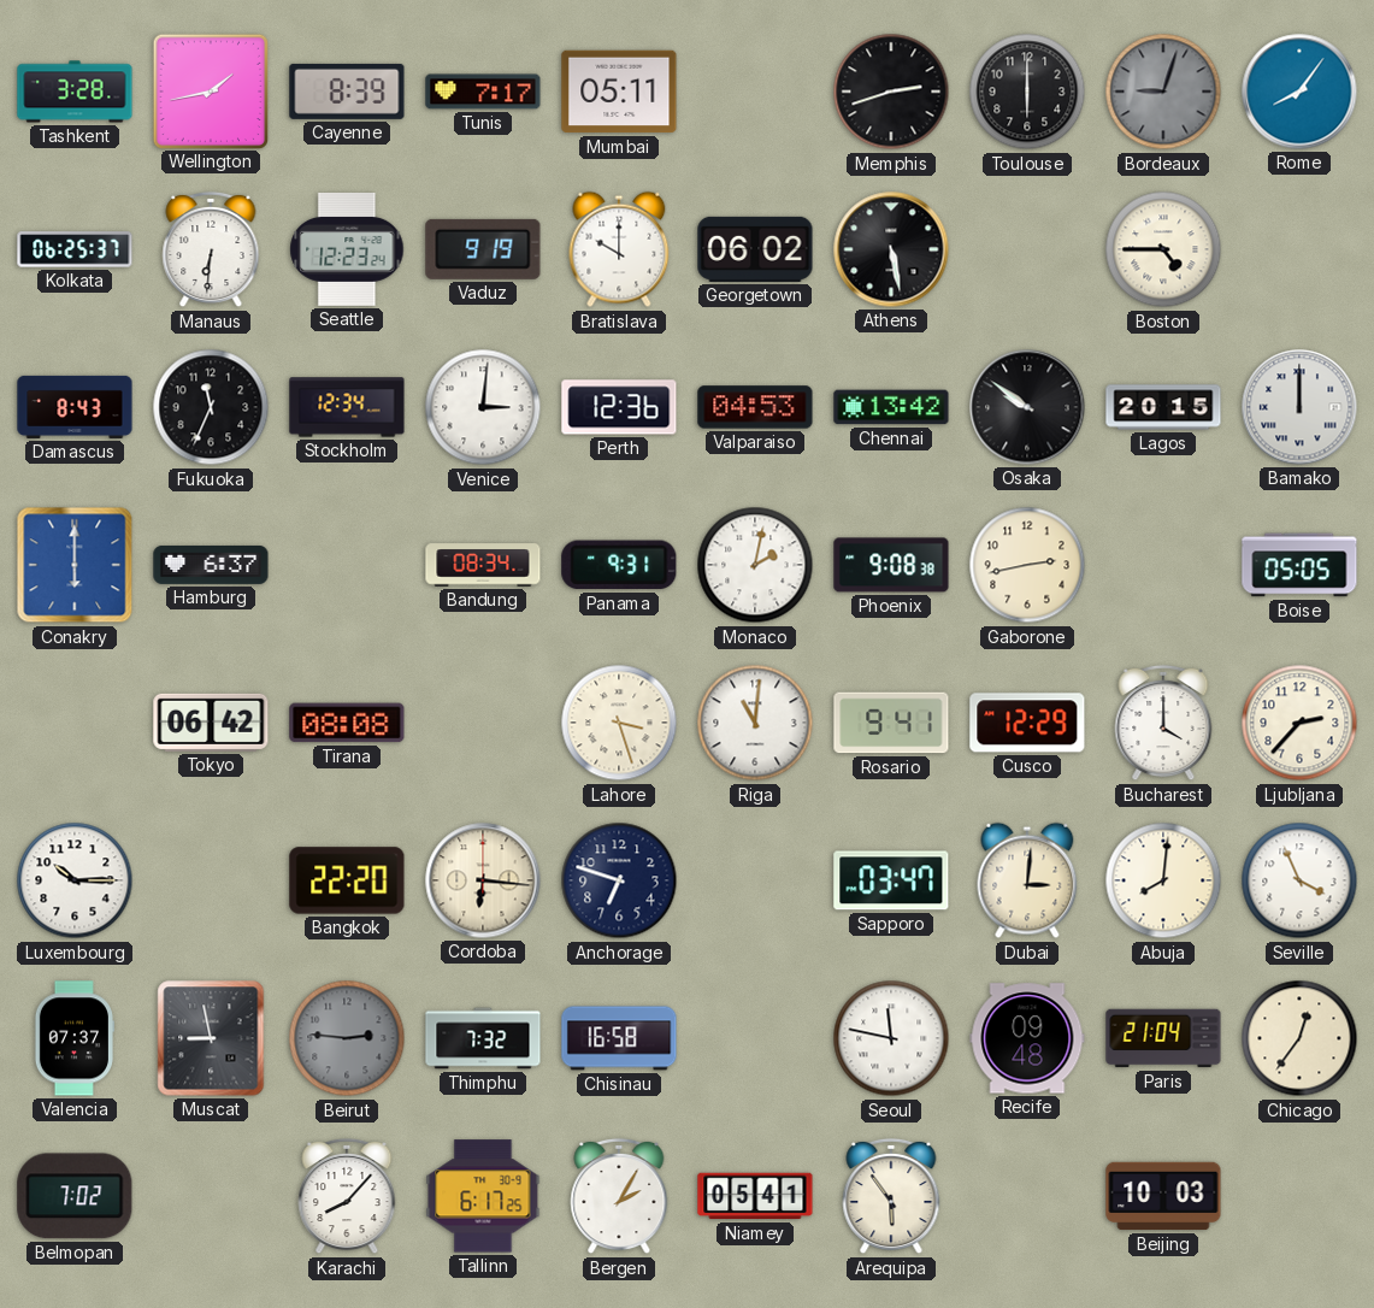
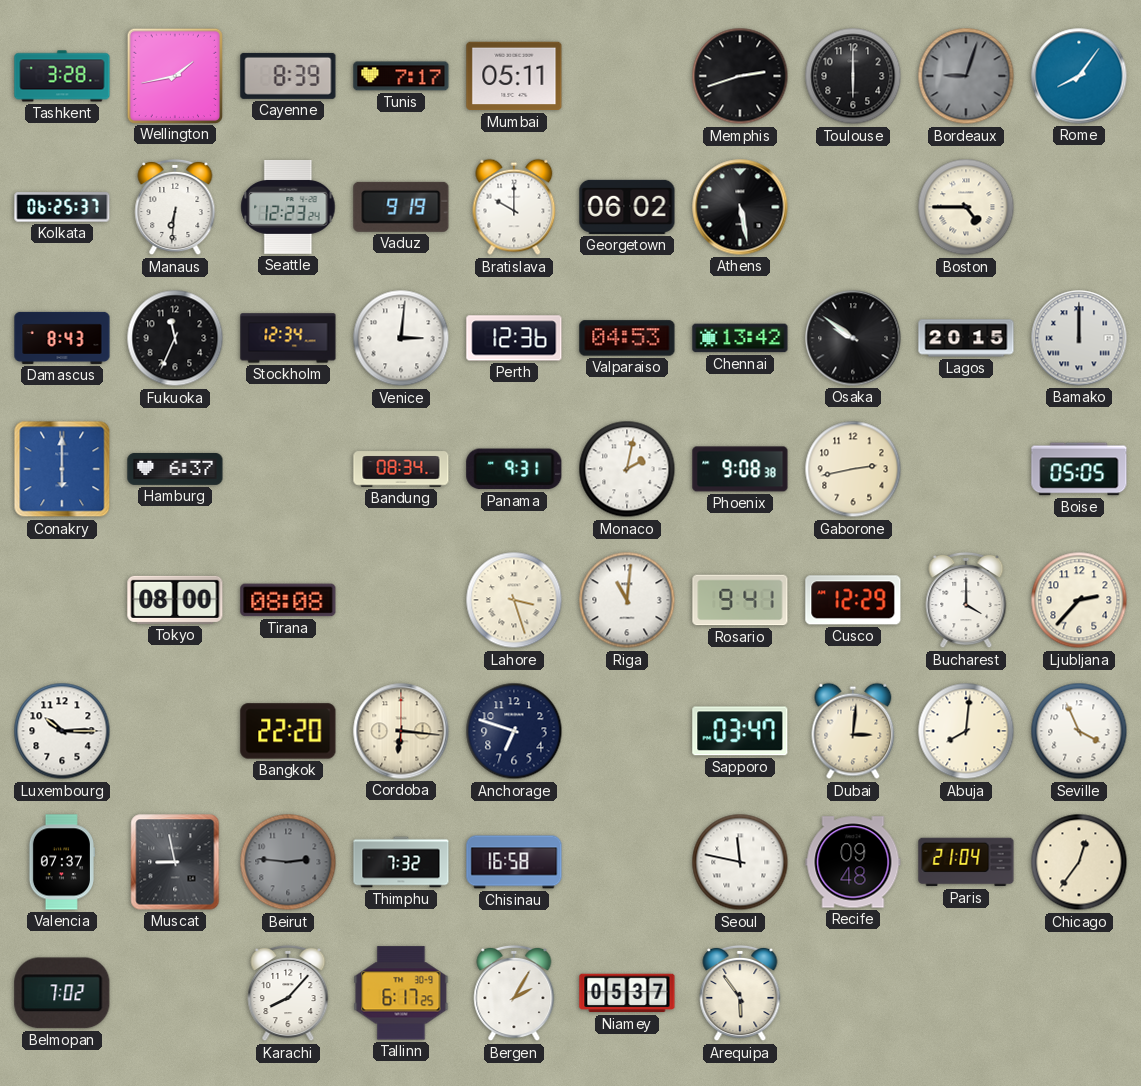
Tokyo: 06:42 -> 08:00 (175, 600)
Niamey: 05:41 -> 05:37 (627, 993)
Beijing: 10:03 -> none (1163, 1196)
